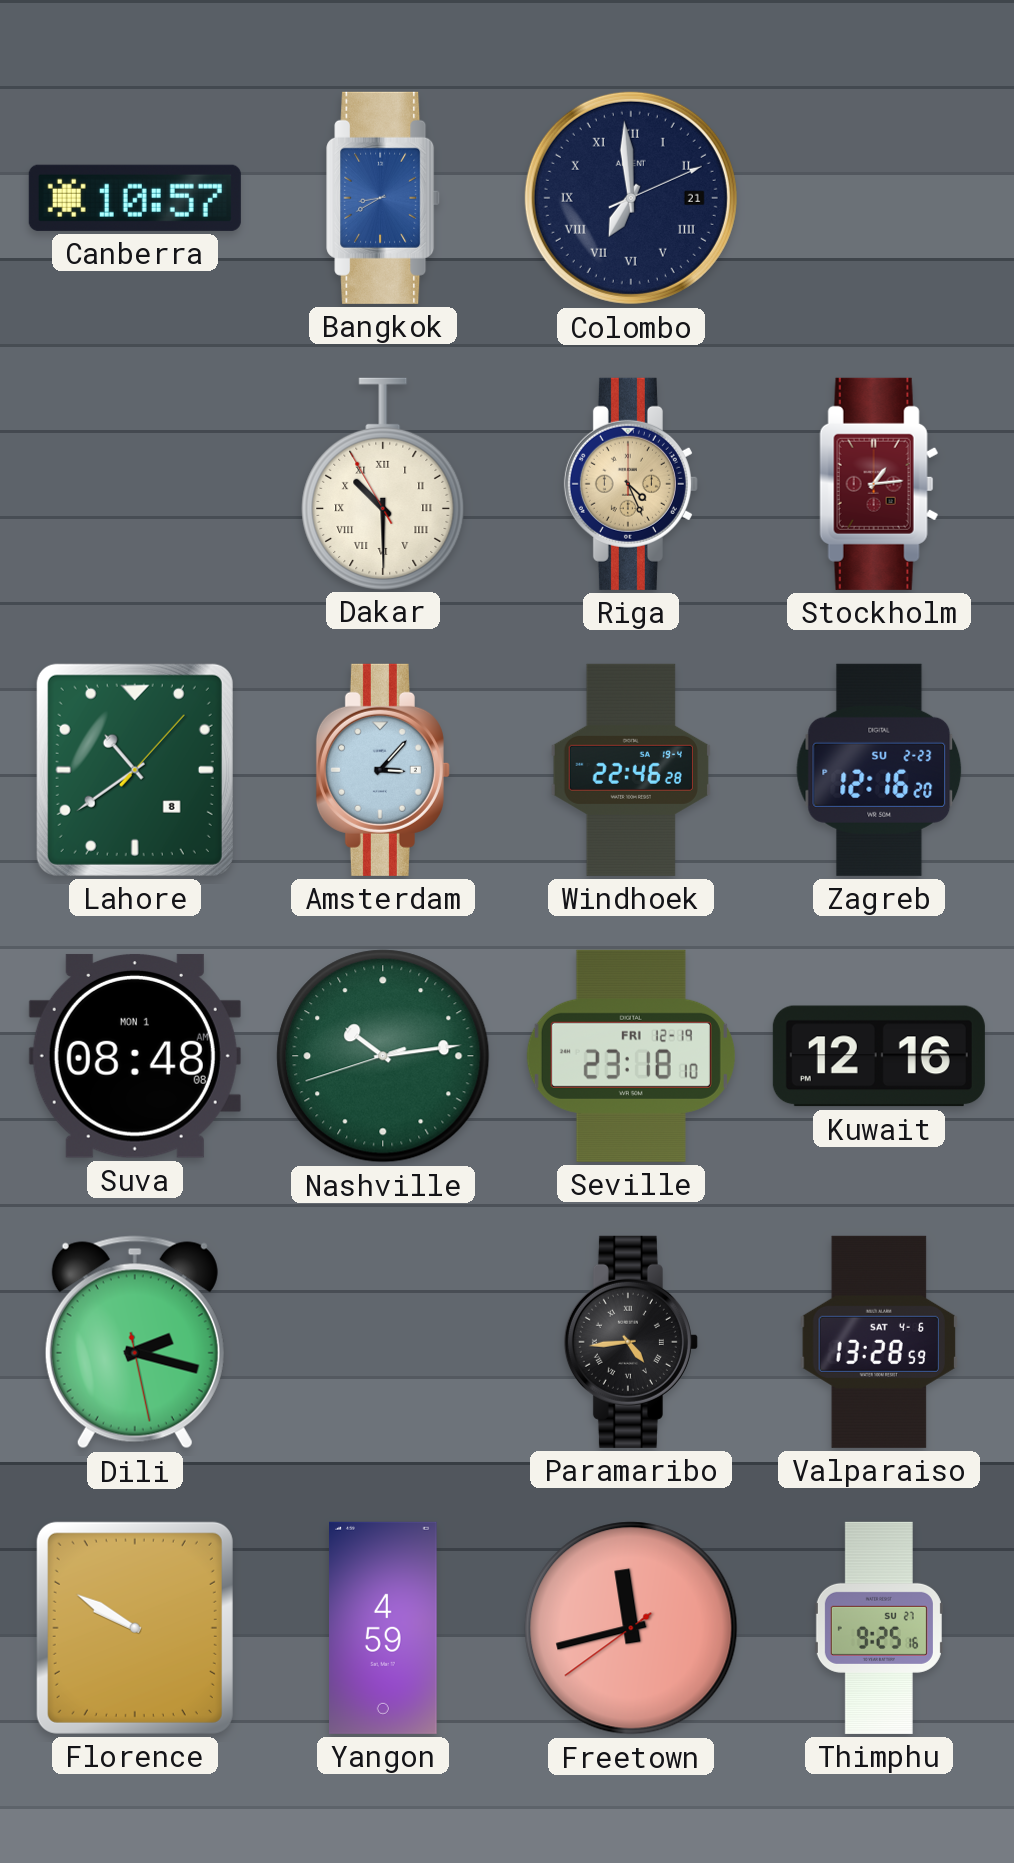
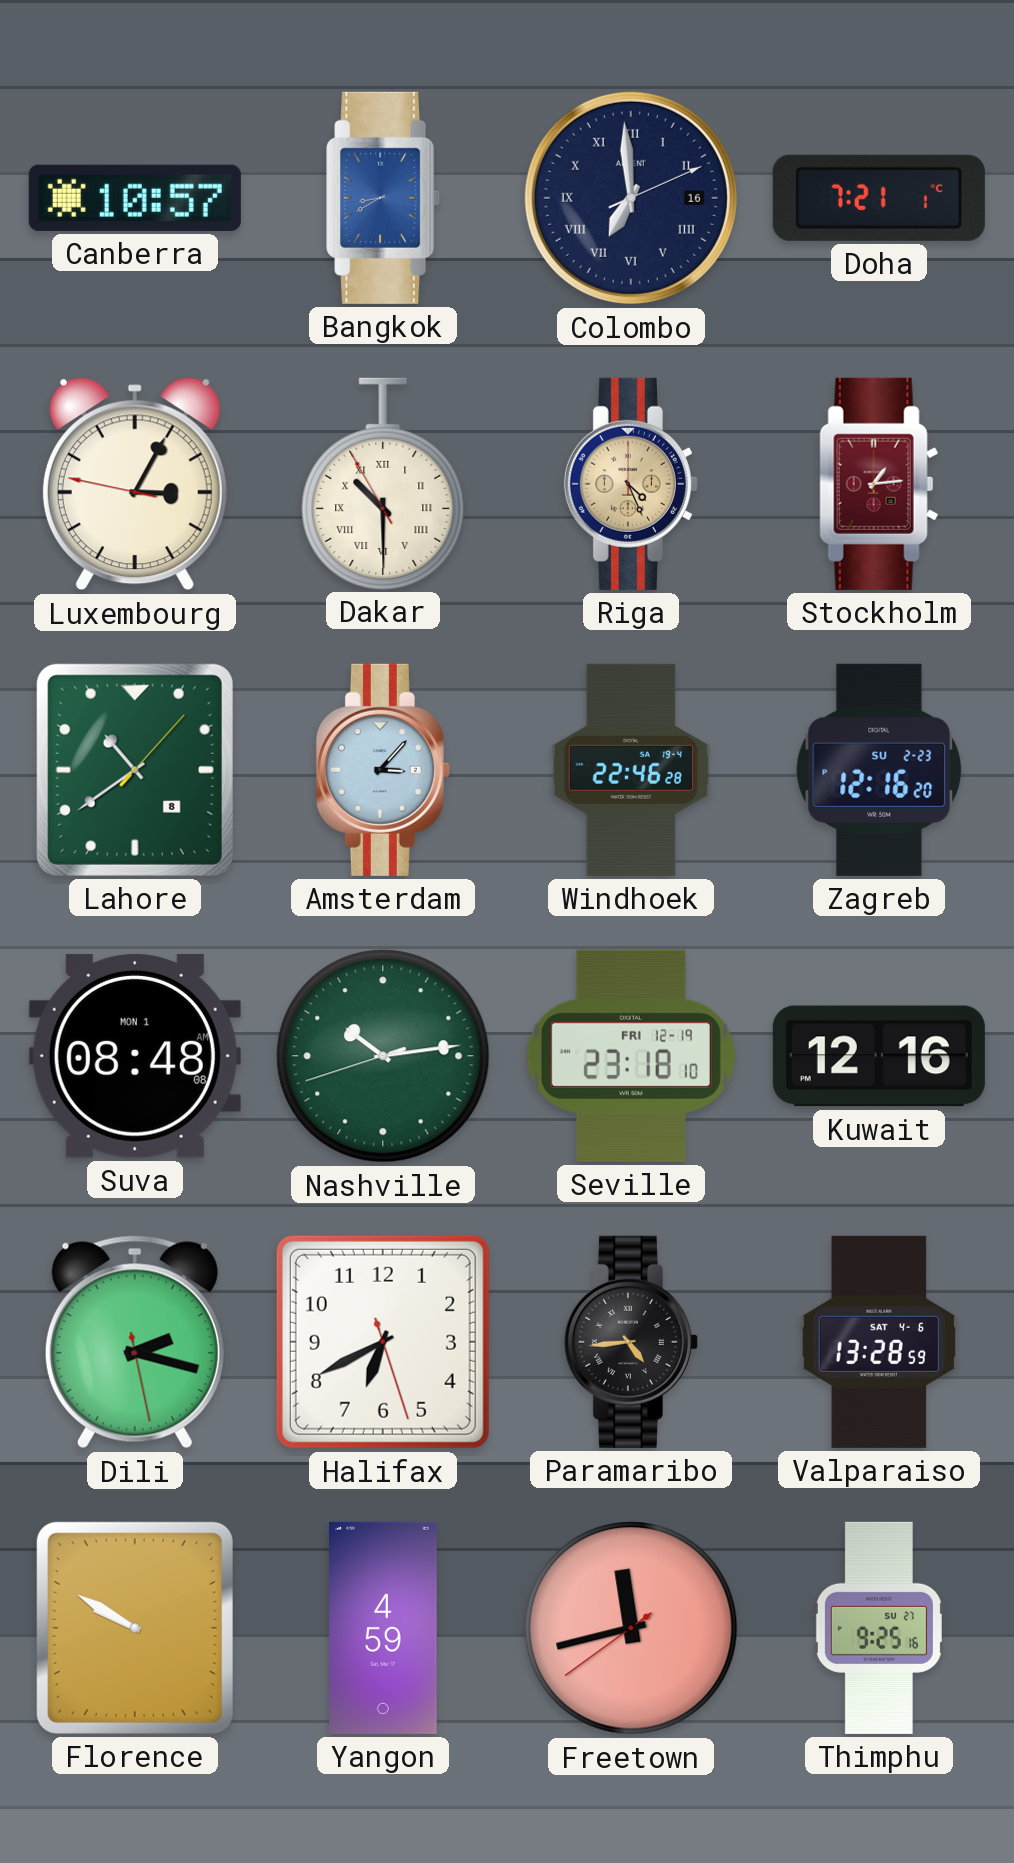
Colombo date: 21 -> 16 (631, 198)
Doha: none -> 7:21 (879, 198)
Luxembourg: none -> 3:04 (135, 484)
Halifax: none -> 6:40 (383, 1342)
